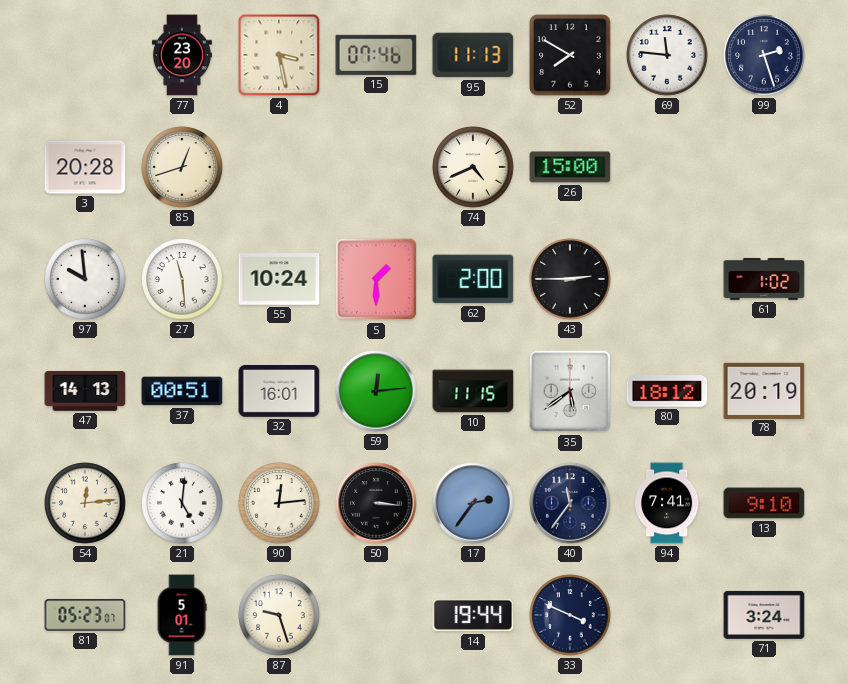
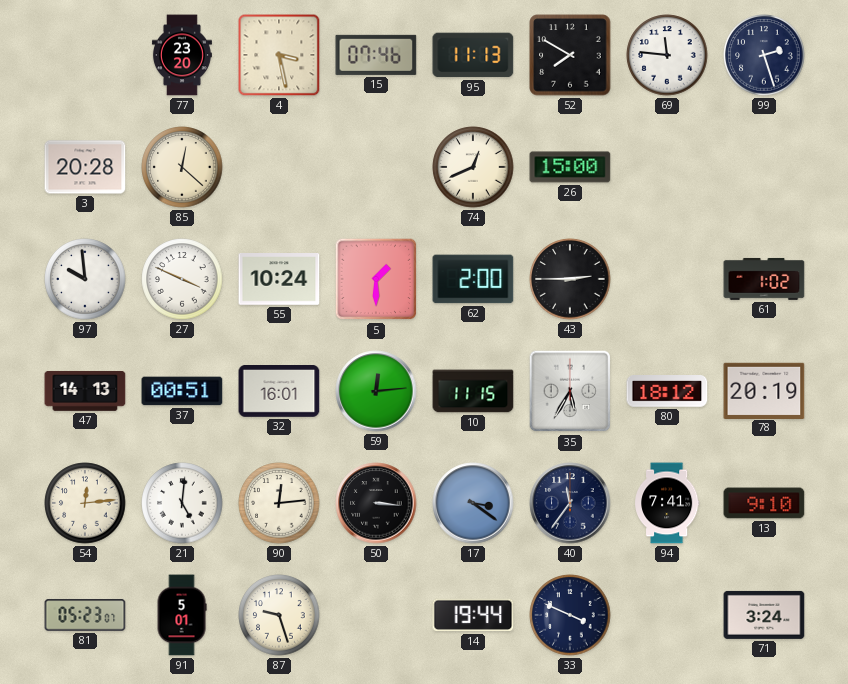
85: 12:42 -> 12:22 (182, 167)
74: 4:41 -> 12:41 (473, 167)
27: 11:29 -> 3:49 (182, 279)
35: 5:39 -> 5:35 (570, 391)
17: 2:36 -> 3:21 (473, 503)
